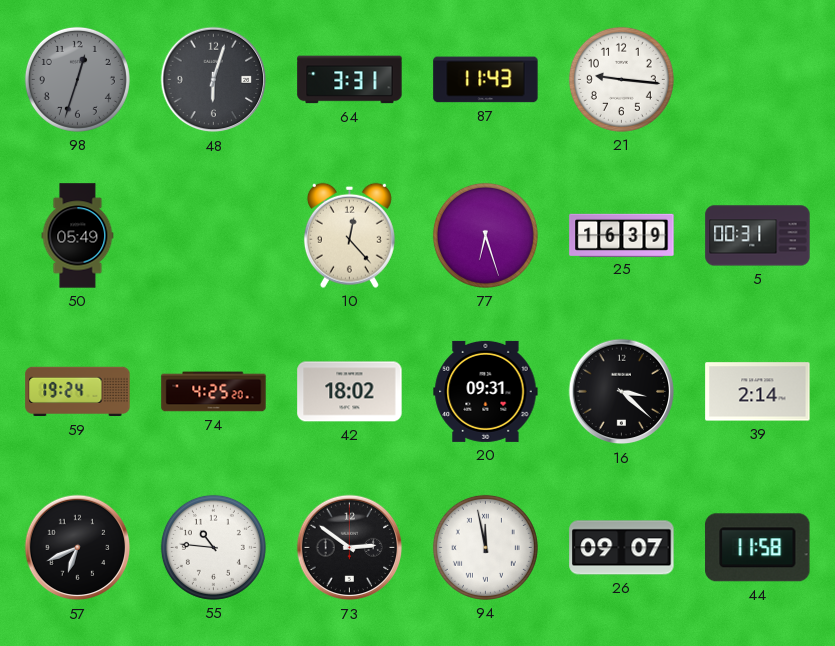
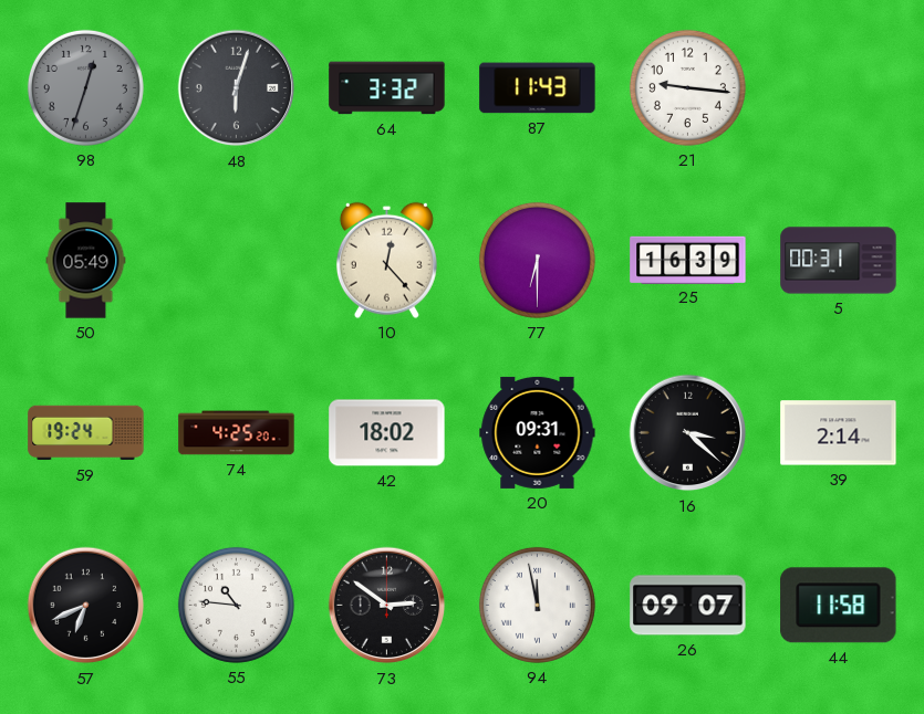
64: 3:31 -> 3:32 (387, 88)
77: 6:27 -> 6:30 (537, 260)
